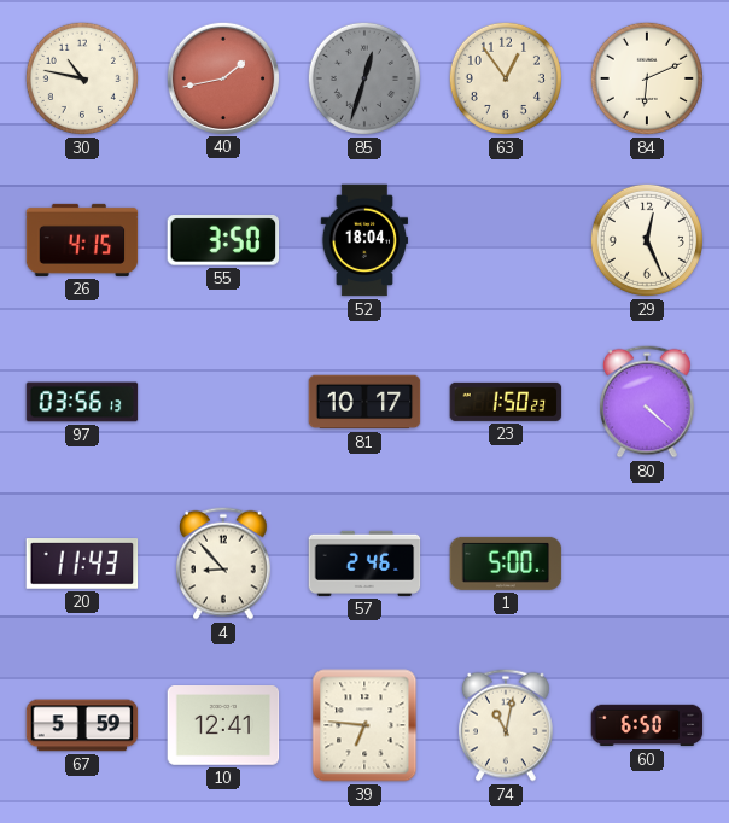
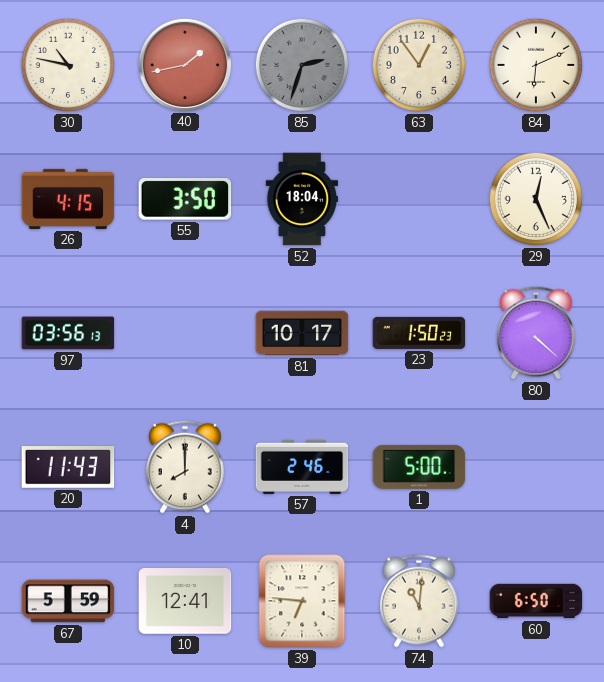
85: 12:33 -> 2:33 (302, 65)
4: 8:53 -> 8:00 (186, 467)
74: 11:02 -> 11:01 (420, 601)
